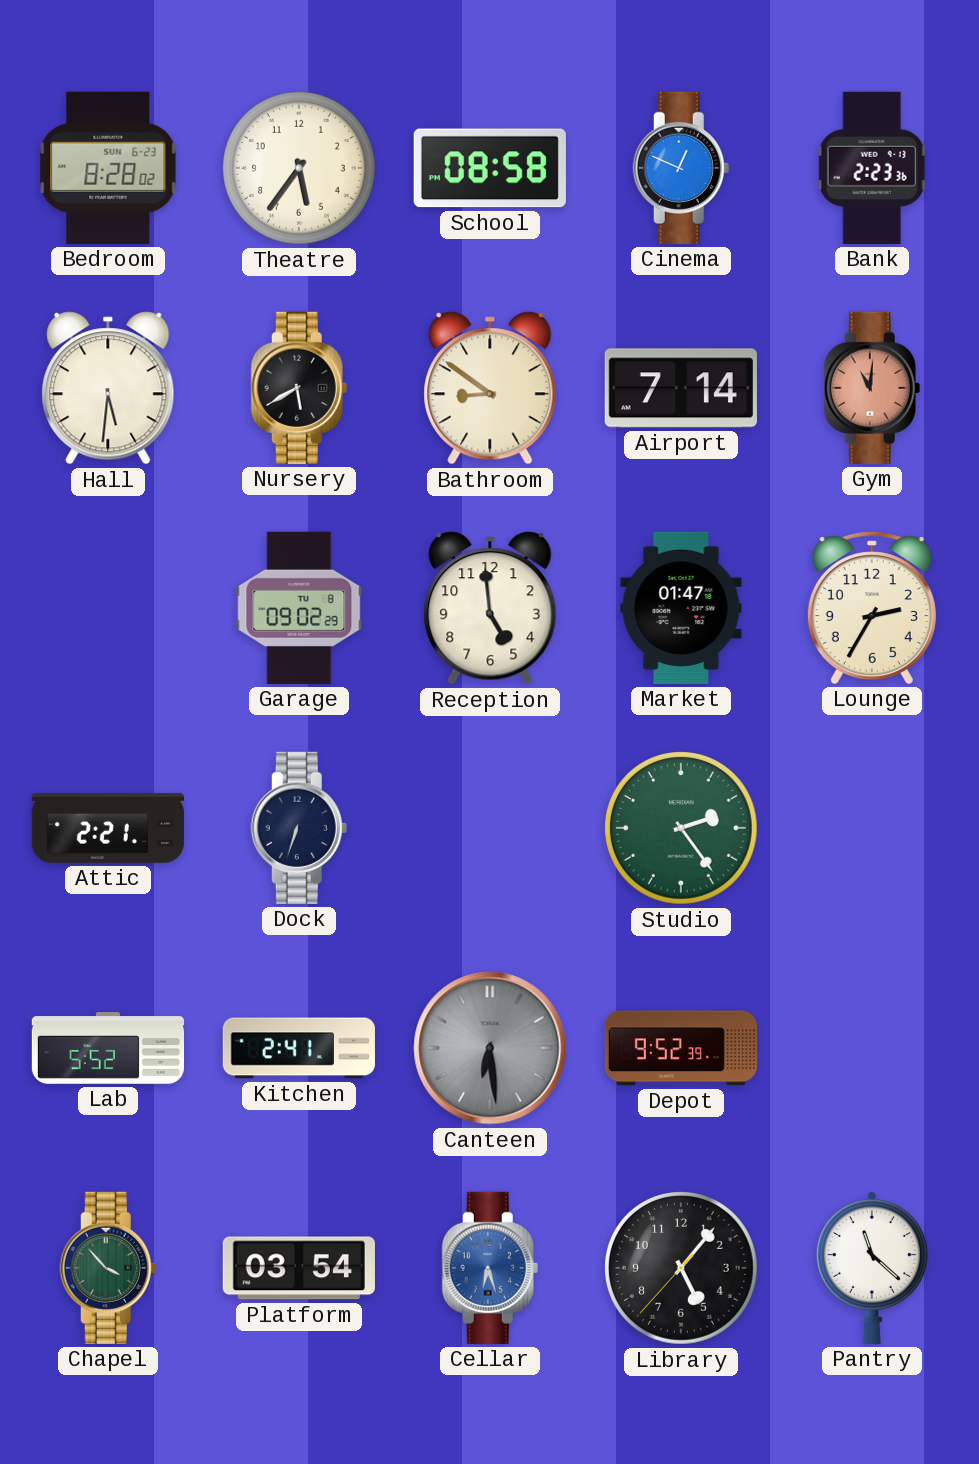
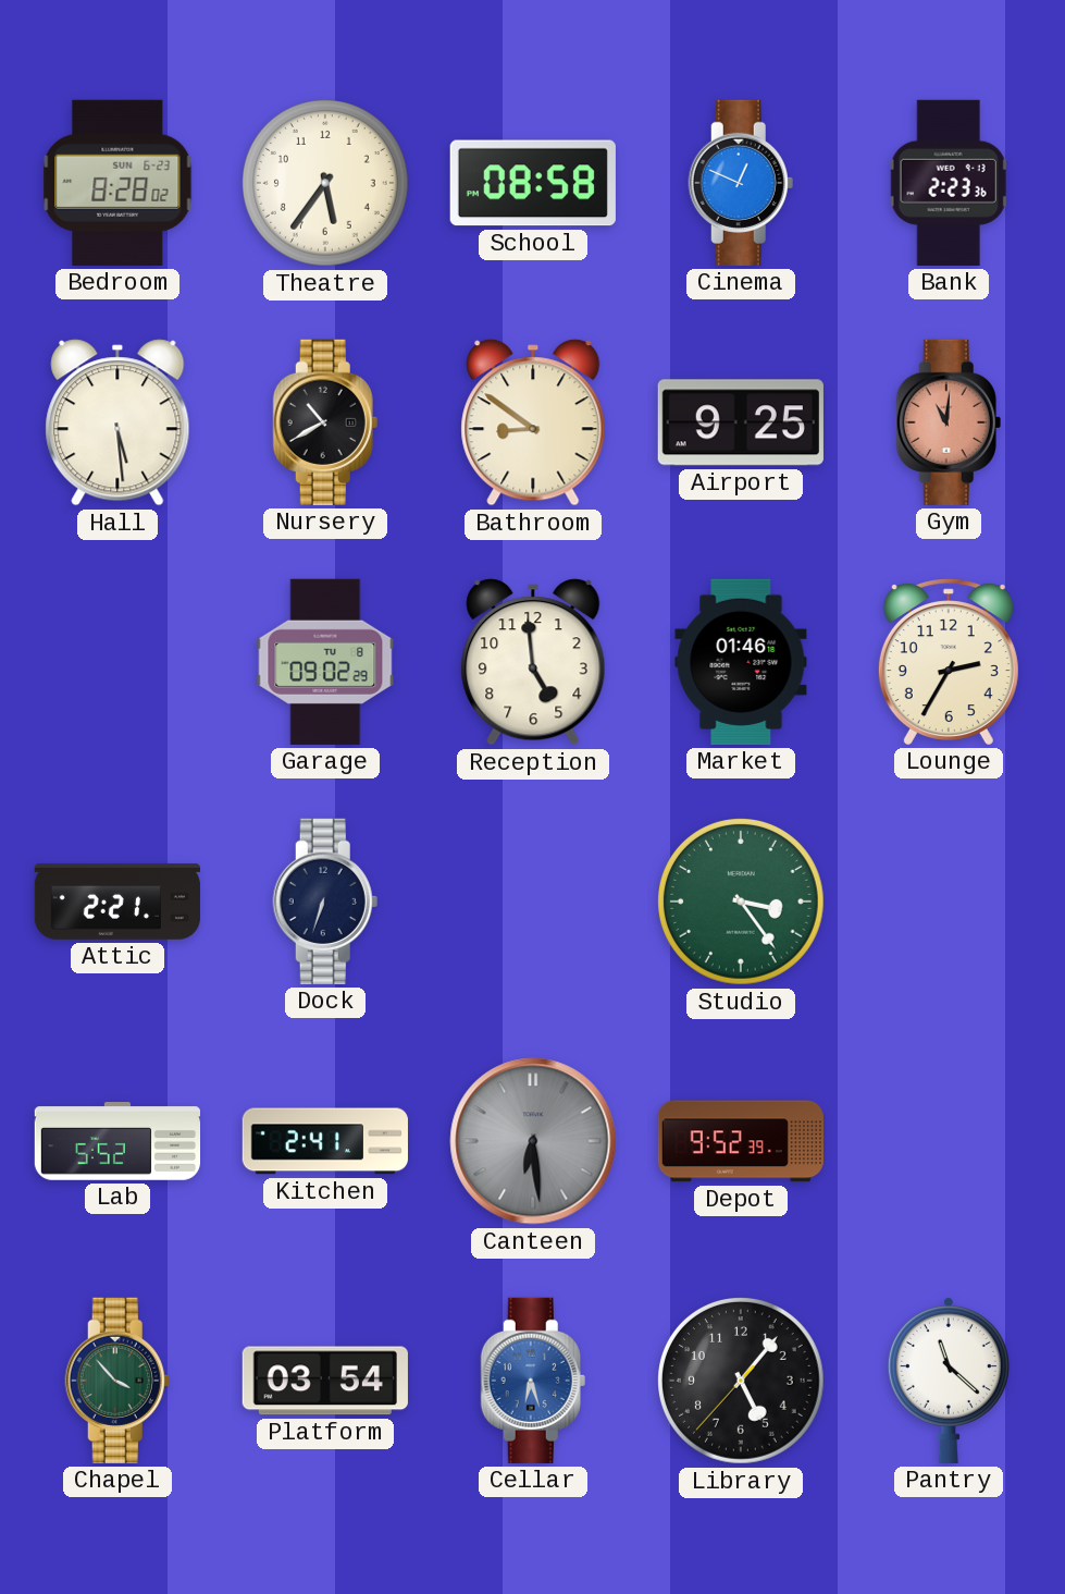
Hall: 5:31 -> 5:29 (117, 422)
Nursery: 5:40 -> 10:40 (325, 422)
Airport: 7:14 -> 9:25 (741, 422)
Market: 01:47 -> 01:46 (741, 662)
Studio: 2:24 -> 3:24 (742, 903)
